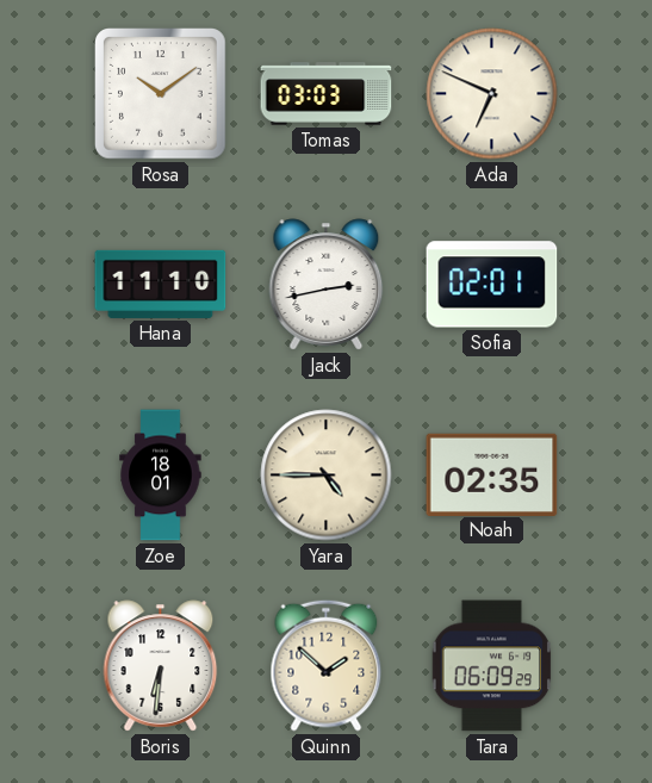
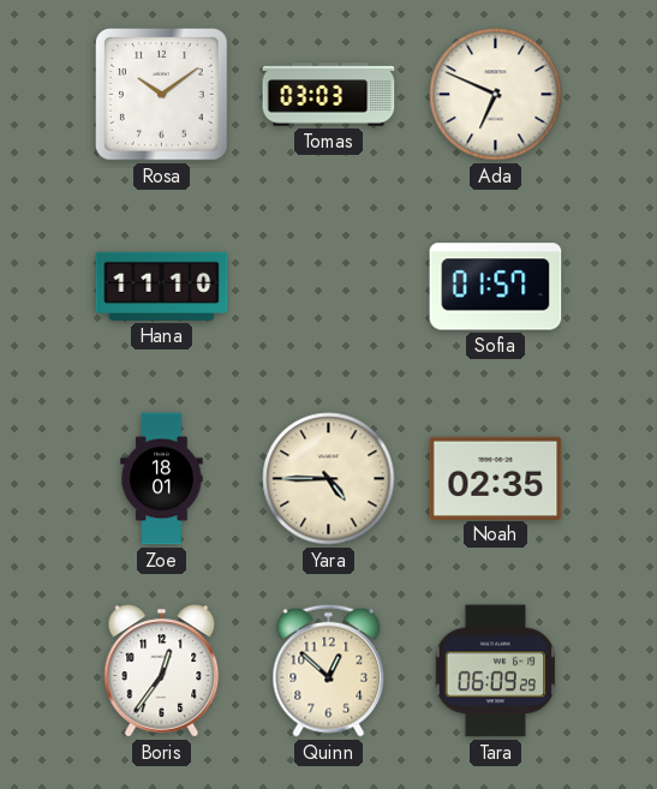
Jack: 2:43 -> none (327, 285)
Sofia: 02:01 -> 01:57 (496, 287)
Boris: 6:31 -> 12:36 (162, 671)
Quinn: 1:52 -> 12:52 (329, 670)
